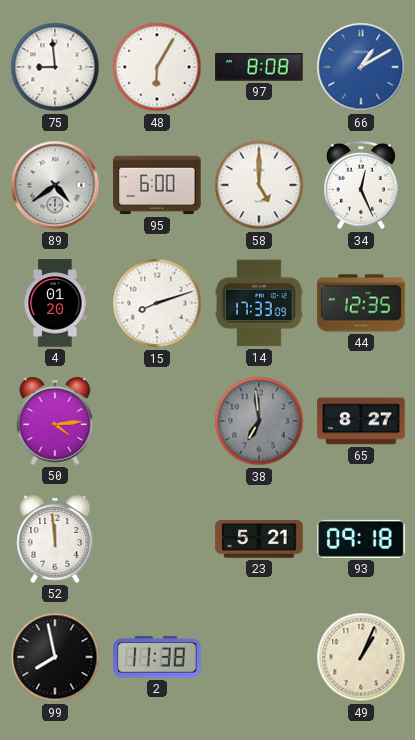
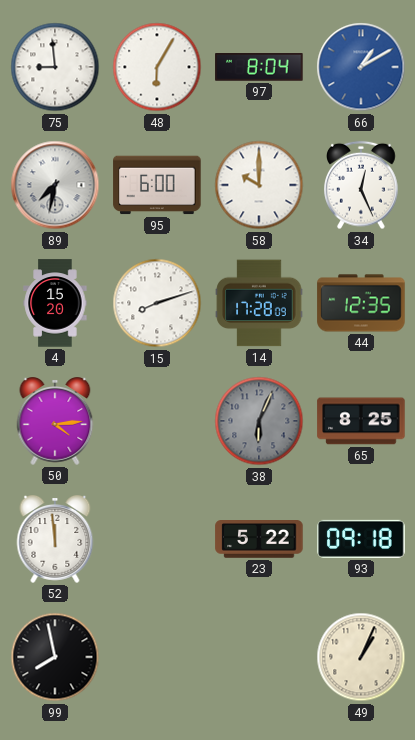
97: 8:08 -> 8:04 (259, 68)
89: 4:39 -> 7:32 (55, 185)
58: 5:00 -> 10:00 (259, 185)
4: 01:20 -> 15:20 (55, 303)
14: 17:33 -> 17:28 (259, 303)
38: 6:59 -> 6:04 (259, 421)
65: 8:27 -> 8:25 (361, 421)
23: 5:21 -> 5:22 (259, 540)
2: 11:38 -> none (157, 657)
